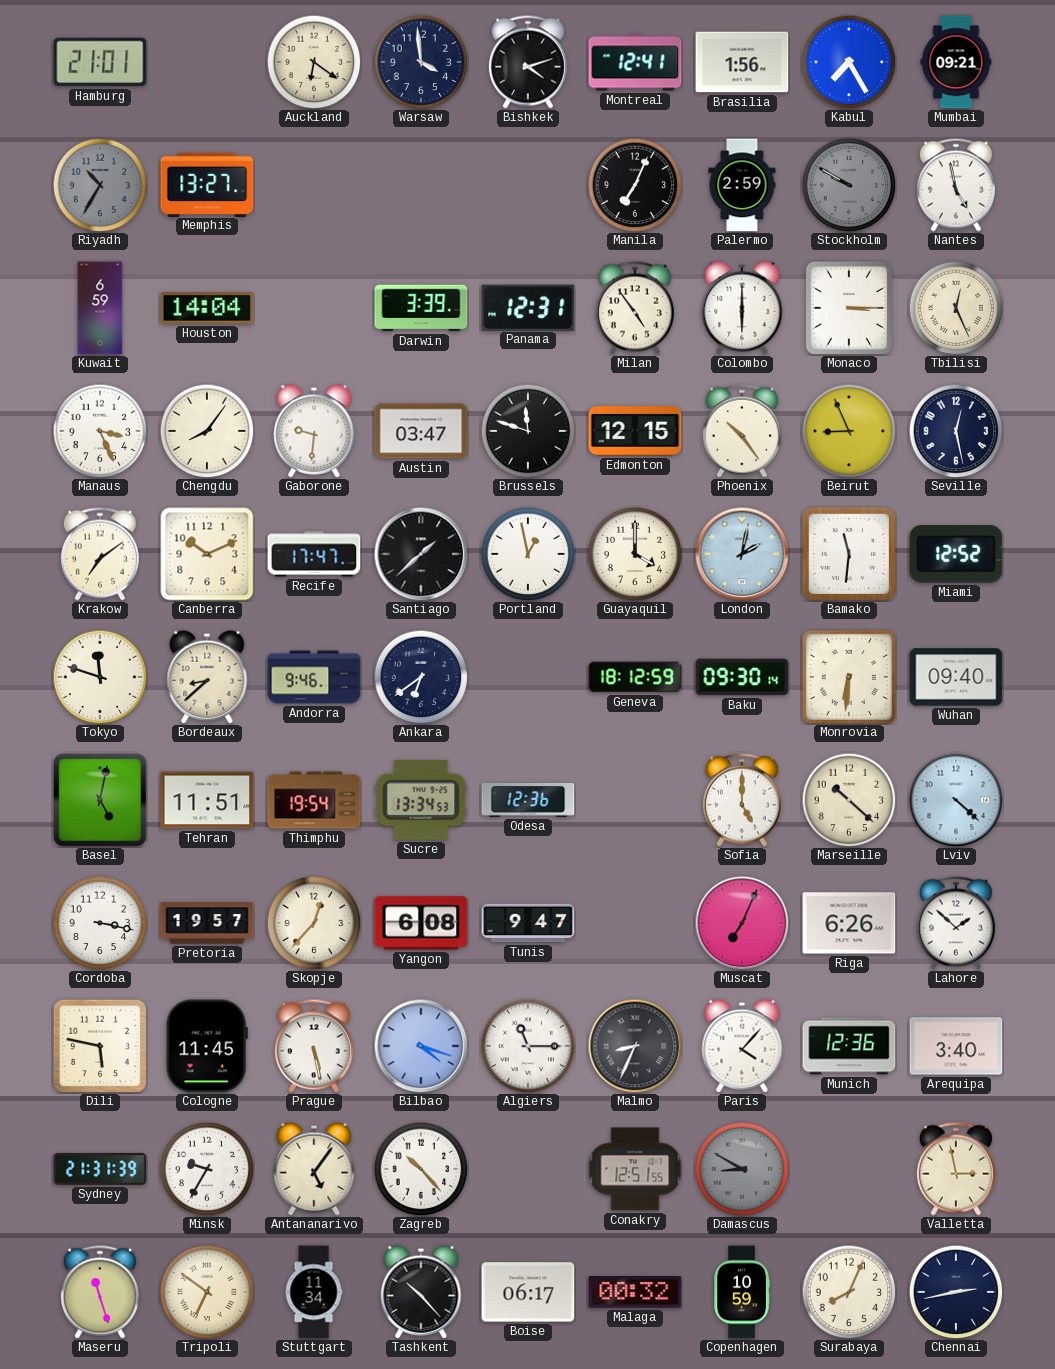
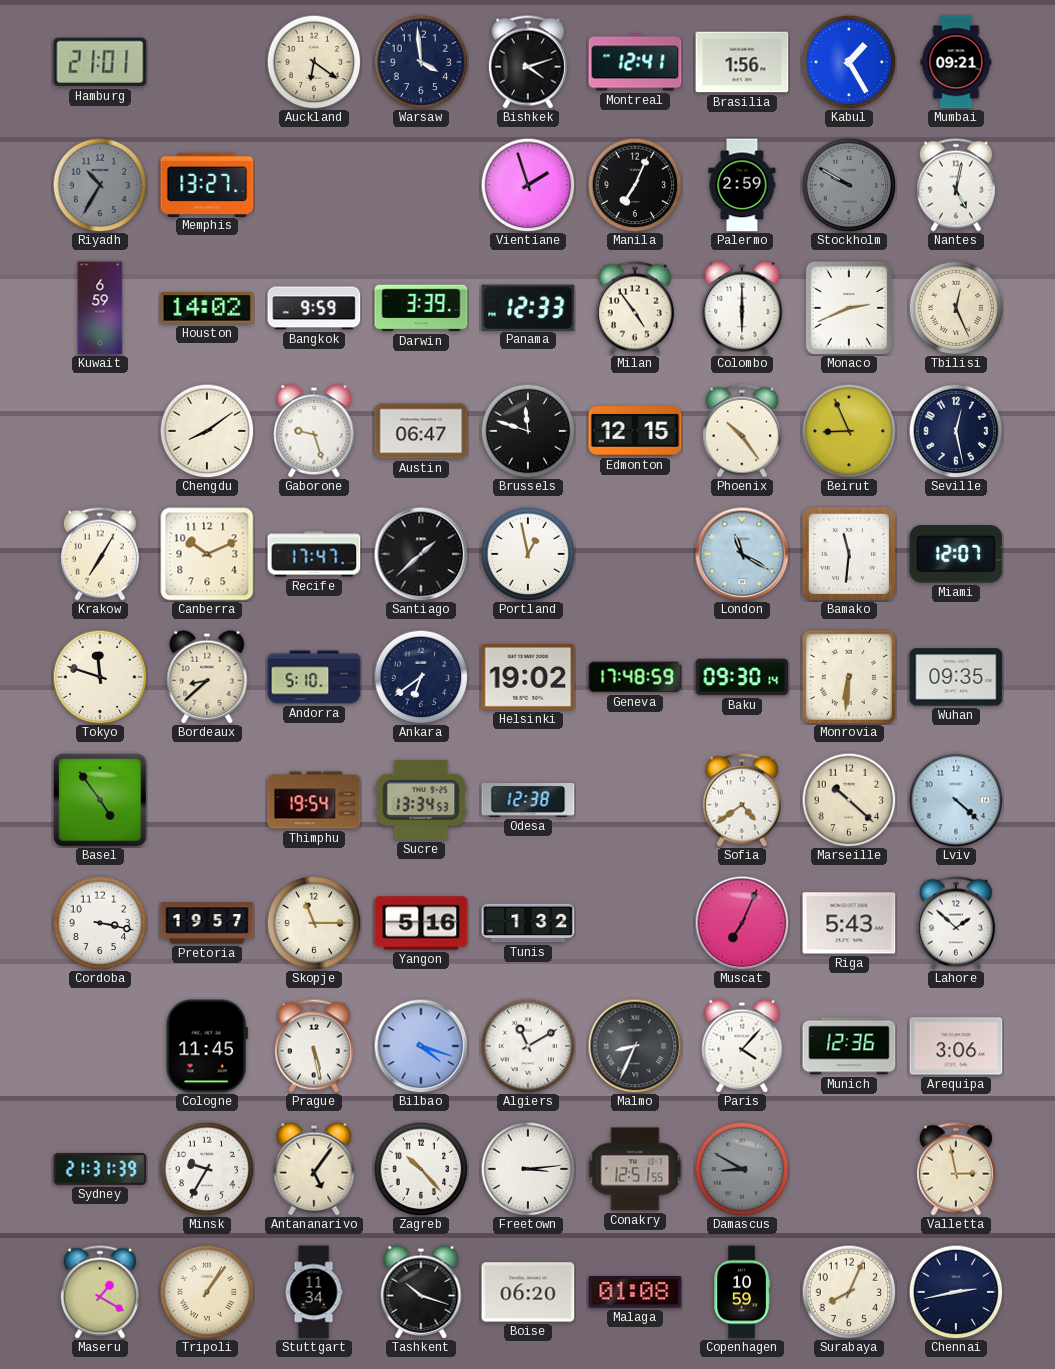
Kabul: 7:25 -> 1:25 (849, 62)
Vientiane: none -> 1:57 (528, 185)
Nantes: 4:58 -> 5:02 (956, 185)
Houston: 14:04 -> 14:02 (207, 308)
Bangkok: none -> 9:59 (314, 308)
Panama: 12:31 -> 12:33 (528, 307)
Monaco: 3:15 -> 2:41 (849, 308)
Manaus: 3:26 -> none (100, 431)
Chengdu: 8:06 -> 8:09 (207, 431)
Gaborone: 9:31 -> 9:27 (314, 431)
Austin: 03:47 -> 06:47 (421, 431)
Krakow: 7:09 -> 7:05 (100, 554)
Guayaquil: 4:00 -> none (635, 554)
London: 2:02 -> 11:20 (742, 554)
Miami: 12:52 -> 12:07 (956, 554)
Andorra: 9:46 -> 5:10 (314, 677)
Helsinki: none -> 19:02 (528, 677)
Geneva: 18:12 -> 17:48 (635, 677)
Wuhan: 09:40 -> 09:35 (956, 677)
Basel: 5:02 -> 4:54 (100, 800)
Tehran: 11:51 -> none (207, 800)
Odesa: 12:36 -> 12:38 (528, 801)
Sofia: 5:00 -> 4:39 (742, 800)
Skopje: 12:37 -> 11:15 (314, 923)
Yangon: 6:08 -> 5:16 (421, 923)
Tunis: 9:47 -> 1:32 (528, 923)
Riga: 6:26 -> 5:43 (849, 923)
Dili: 5:47 -> none (99, 1045)
Algiers: 11:15 -> 11:10 (528, 1046)
Arequipa: 3:40 -> 3:06 (956, 1046)
Freetown: none -> 3:14 (528, 1169)
Maseru: 11:27 -> 1:20 (100, 1292)
Tripoli: 6:51 -> 1:06 (207, 1292)
Tashkent: 10:23 -> 10:18 (421, 1292)
Boise: 06:17 -> 06:20 (528, 1292)
Malaga: 00:32 -> 01:08 (635, 1292)
